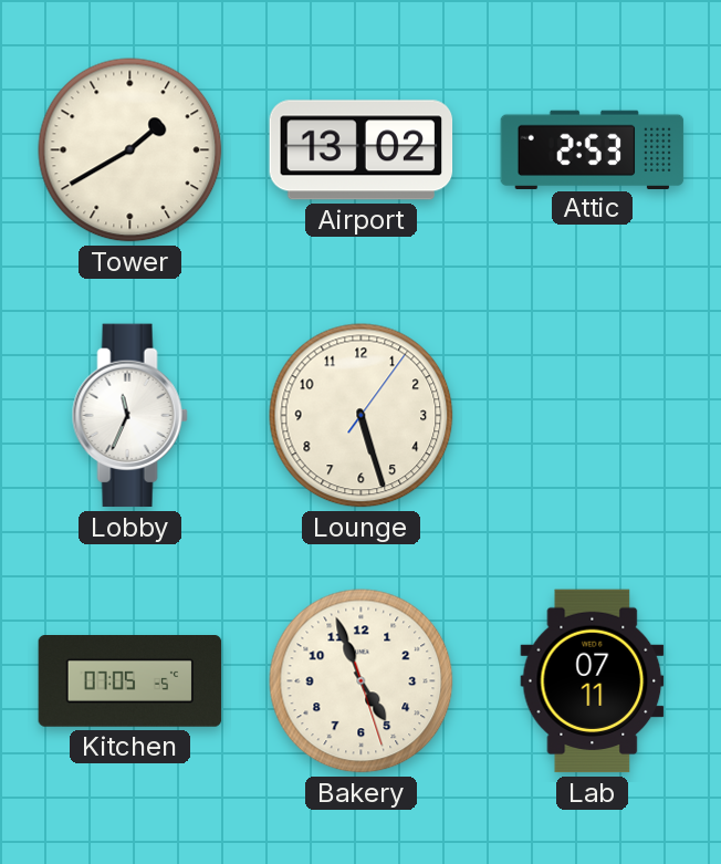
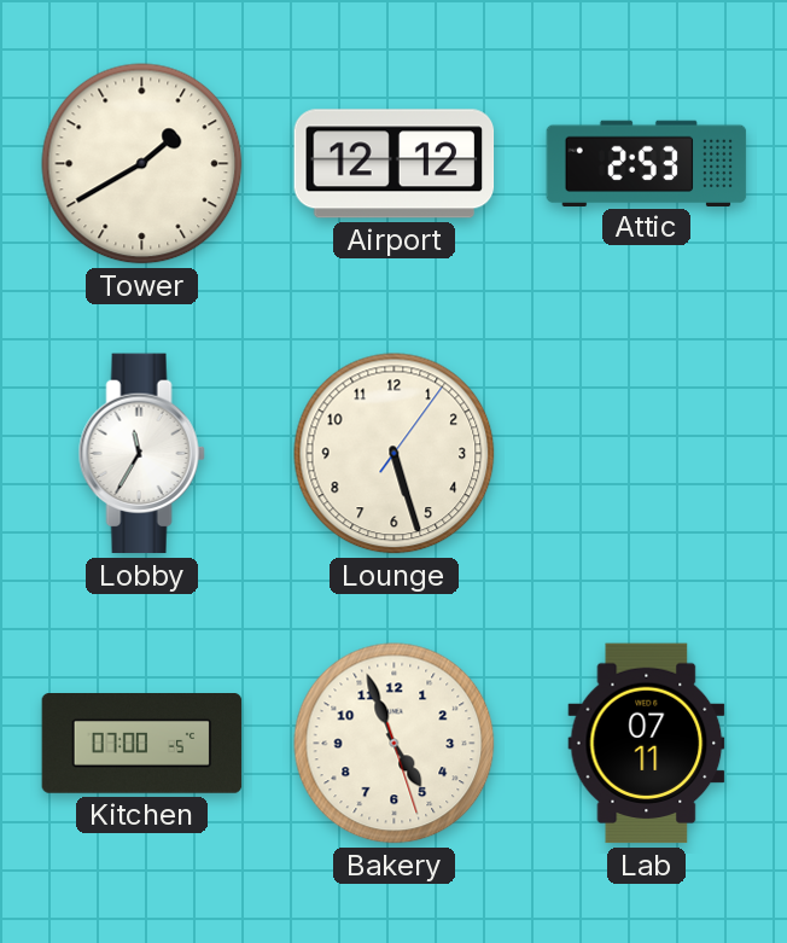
Airport: 13:02 -> 12:12 (395, 164)
Lobby: 11:34 -> 11:35 (141, 454)
Kitchen: 07:05 -> 07:00 (142, 744)
